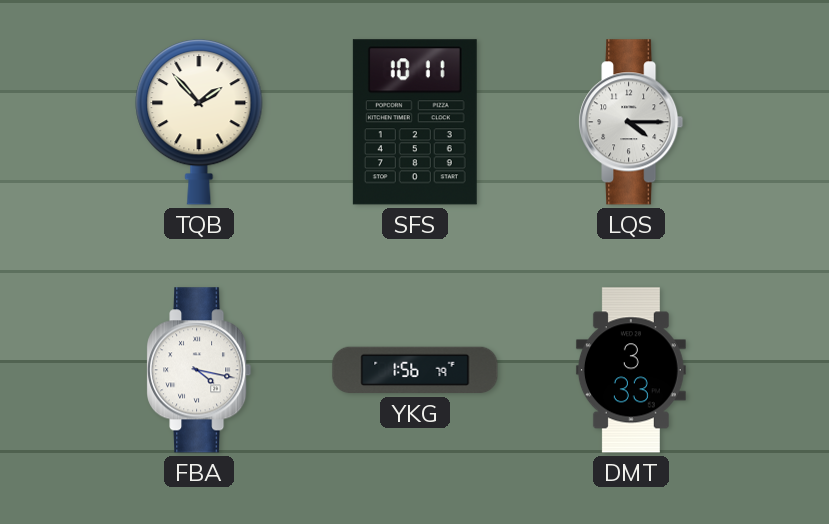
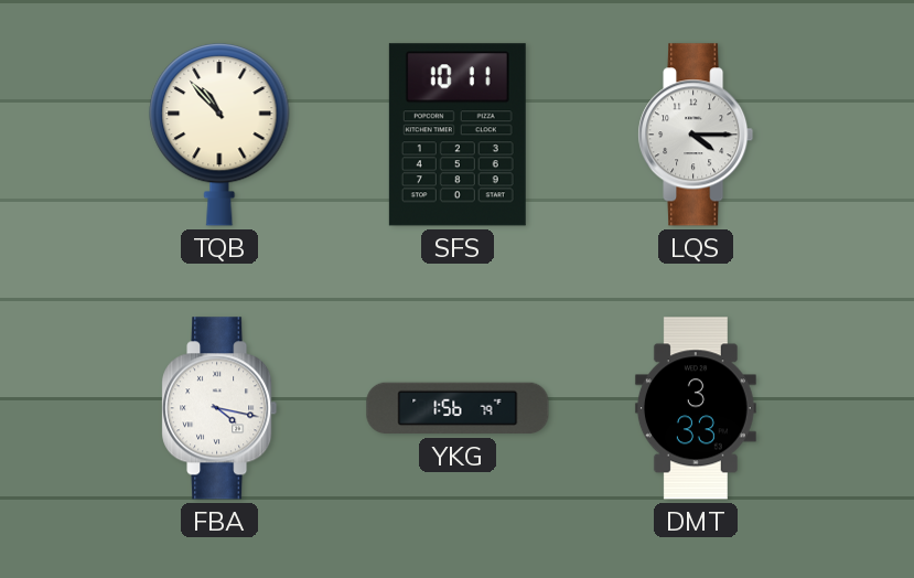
TQB: 1:53 -> 10:53 (219, 136)
